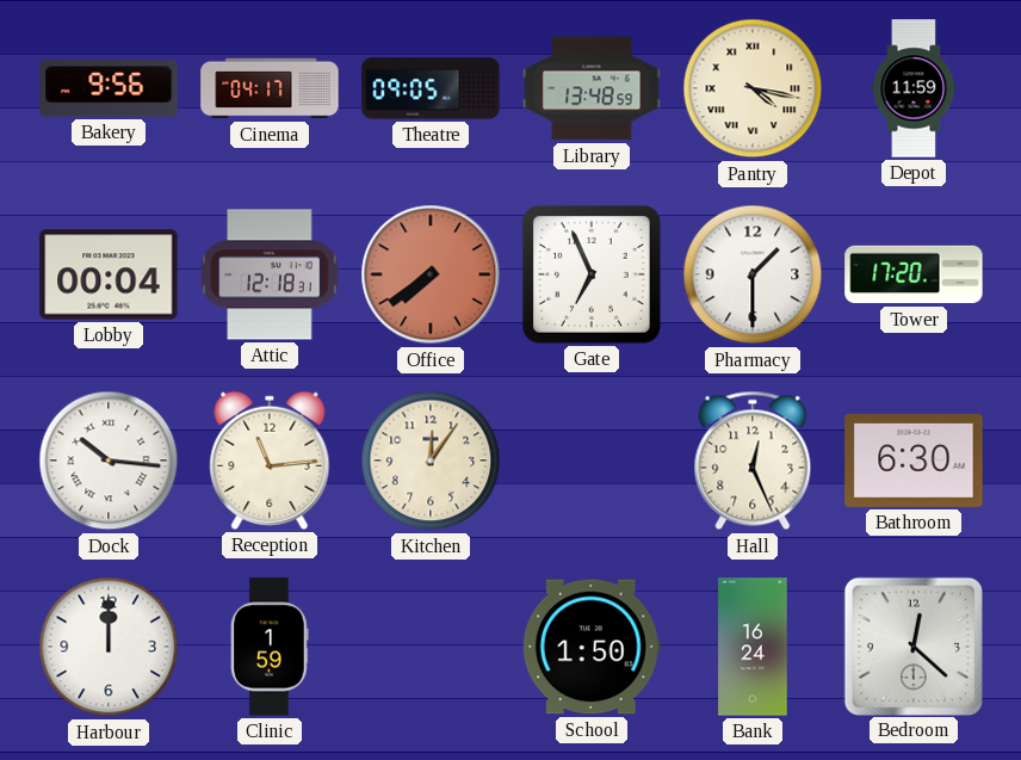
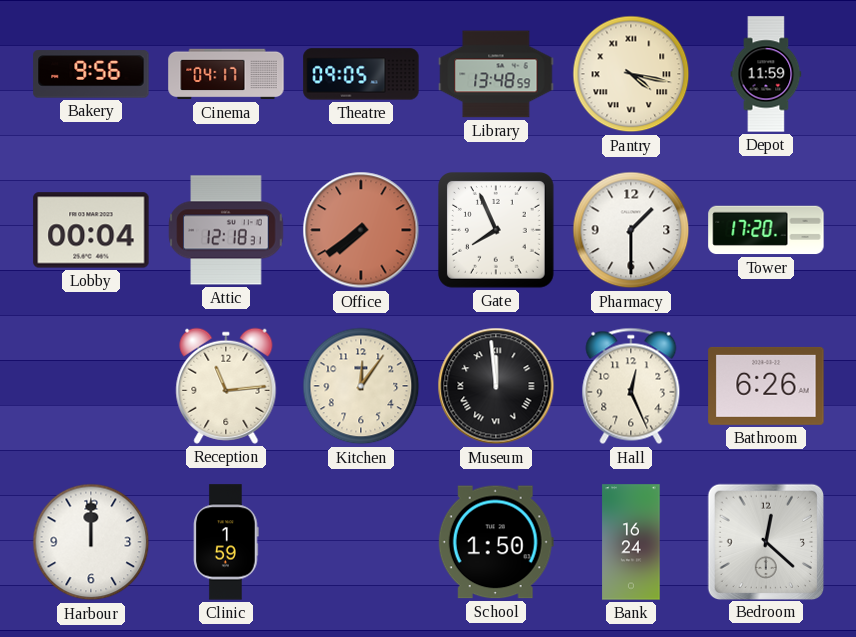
Gate: 6:56 -> 7:56 (497, 231)
Dock: 10:16 -> none (109, 461)
Museum: none -> 11:59 (496, 386)
Bathroom: 6:30 -> 6:26 (766, 386)
